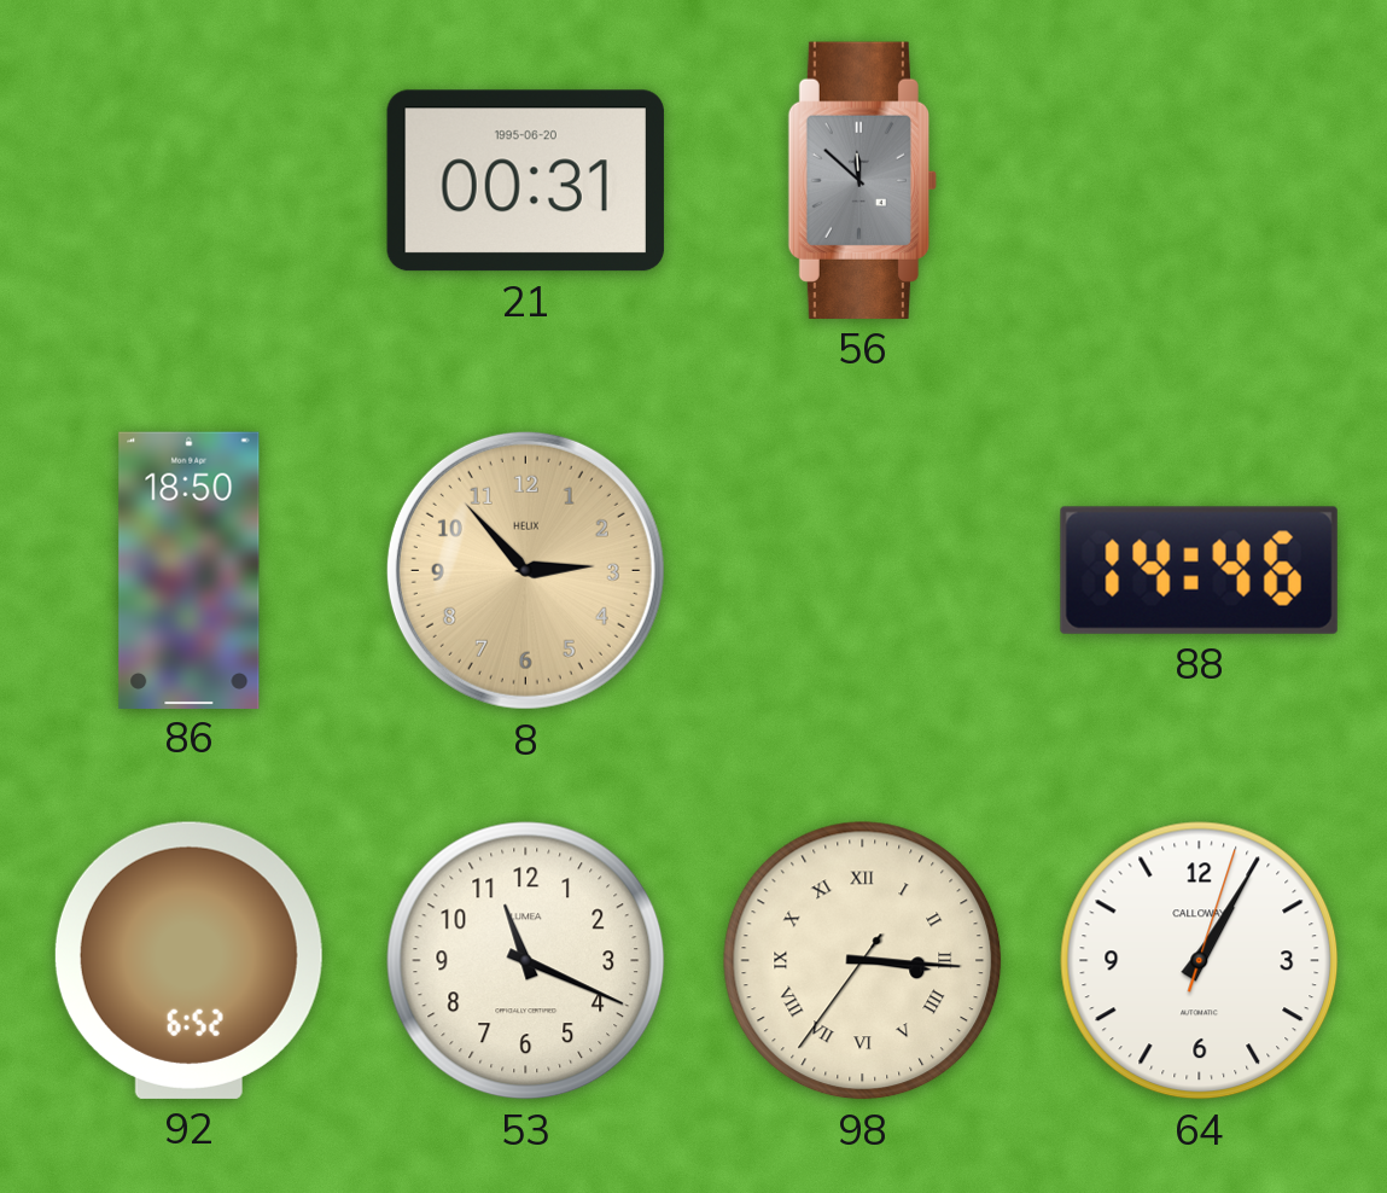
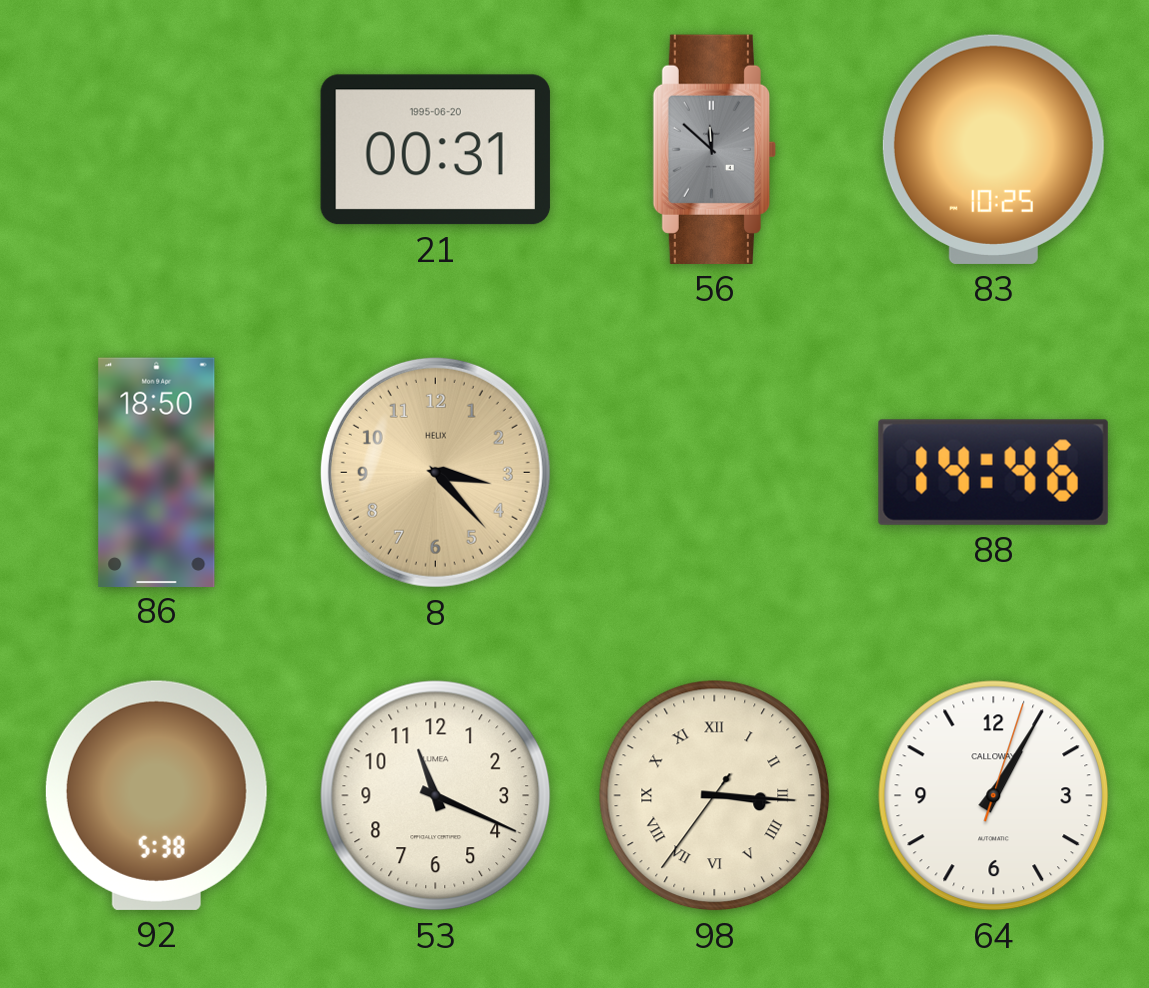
83: none -> 10:25 (993, 149)
8: 2:53 -> 3:23 (435, 472)
92: 6:52 -> 5:38 (156, 795)
